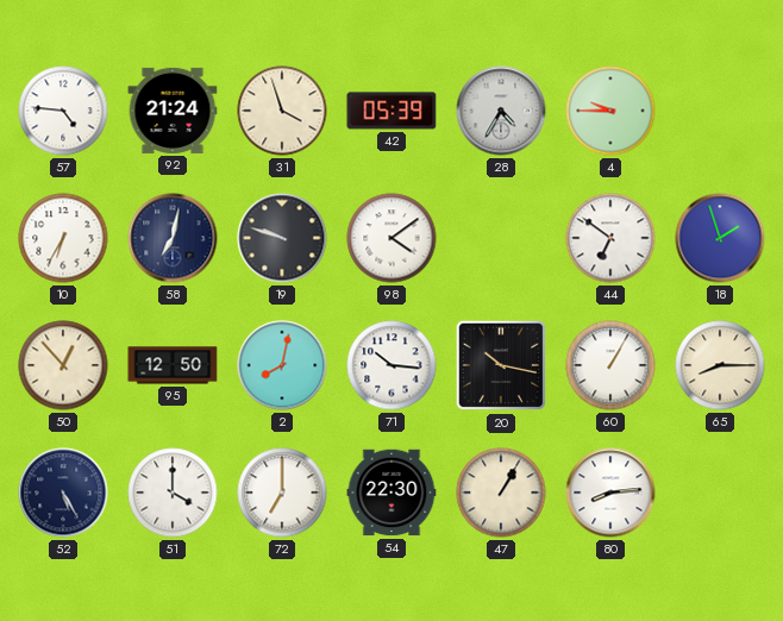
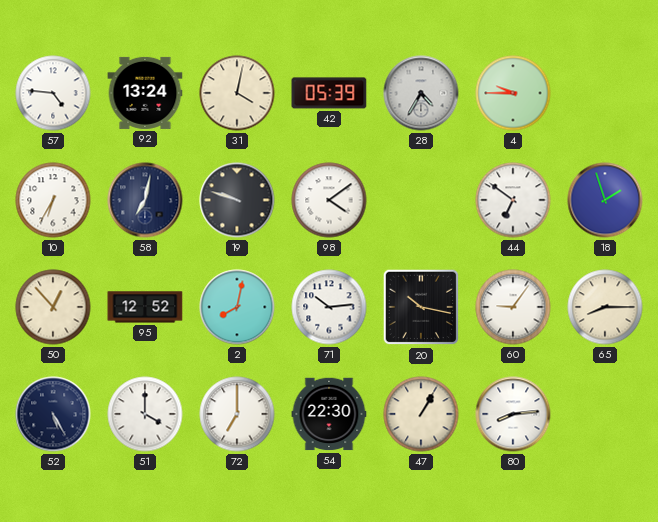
92: 21:24 -> 13:24 (145, 93)
31: 3:57 -> 4:02 (237, 93)
95: 12:50 -> 12:52 (145, 307)
71: 10:16 -> 10:14 (329, 307)
60: 1:05 -> 9:06 (513, 307)
